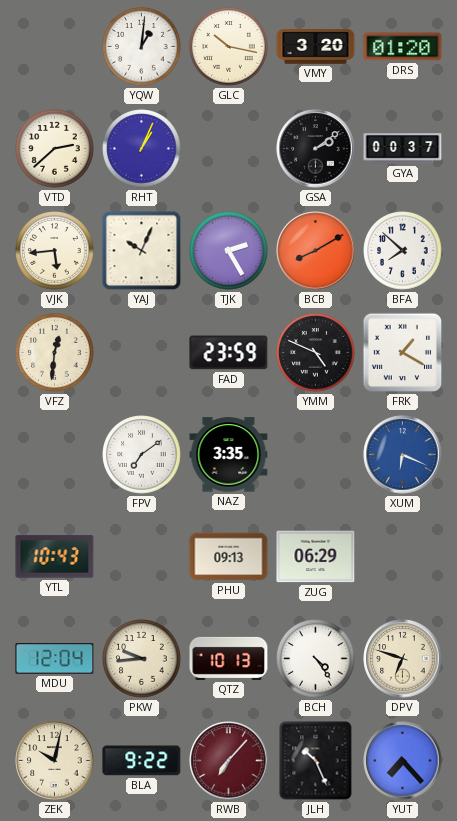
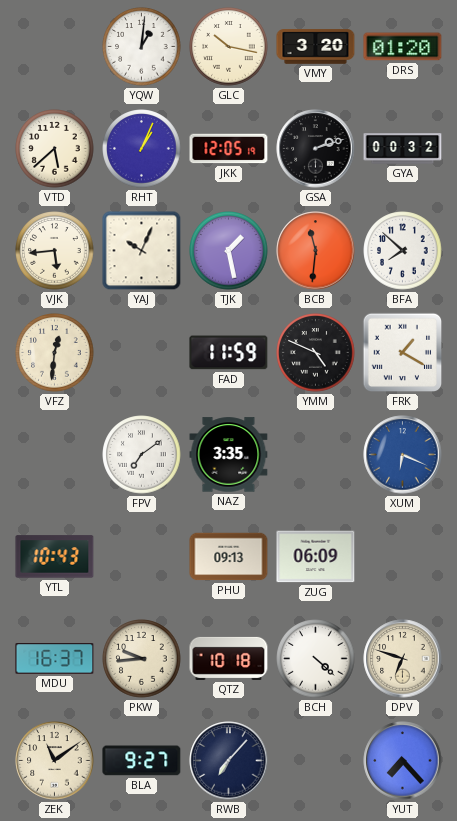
VTD: 2:38 -> 5:38 (55, 149)
JKK: none -> 12:05 (229, 149)
GSA: 2:09 -> 2:12 (316, 149)
GYA: 00:37 -> 00:32 (403, 149)
TJK: 2:25 -> 1:28 (229, 251)
BCB: 8:10 -> 11:31 (316, 251)
FAD: 23:59 -> 11:59 (229, 353)
ZUG: 06:29 -> 06:09 (316, 557)
MDU: 12:04 -> 16:37 (55, 659)
QTZ: 10:13 -> 10:18 (229, 658)
BCH: 4:24 -> 4:22 (316, 659)
ZEK: 10:02 -> 11:09 (55, 761)
BLA: 9:22 -> 9:27 (142, 761)
RWB dial: burgundy -> navy (229, 761)
JLH: 10:26 -> none (316, 761)
